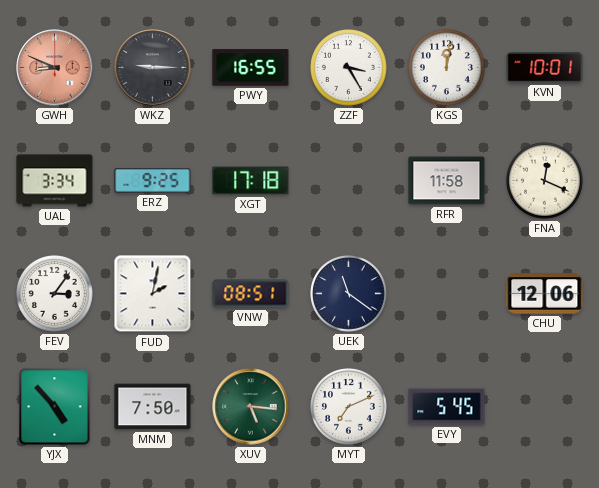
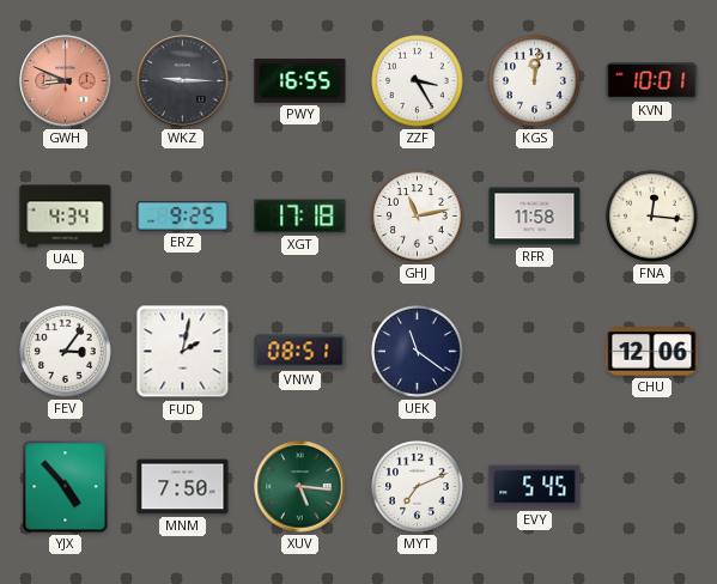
UAL: 3:34 -> 4:34 (66, 217)
GHJ: none -> 11:13 (418, 217)
FNA: 12:19 -> 12:16 (652, 217)
